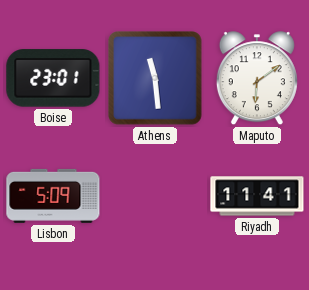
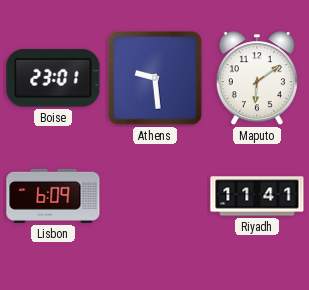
Athens: 11:29 -> 9:29 (155, 78)
Lisbon: 5:09 -> 6:09 (53, 196)
